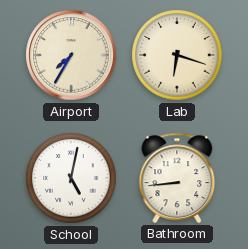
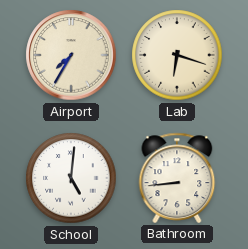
School: 5:02 -> 5:01 (71, 178)
